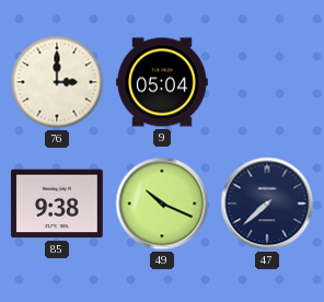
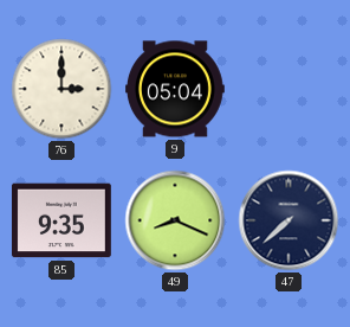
85: 9:38 -> 9:35 (61, 220)
49: 10:19 -> 8:19 (175, 220)
